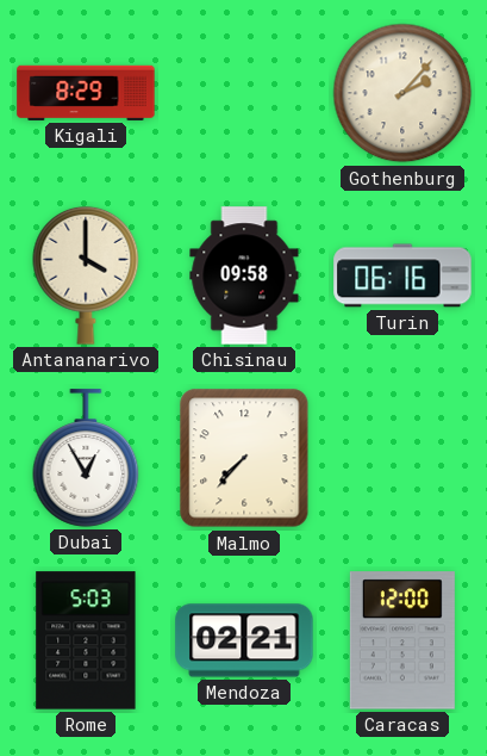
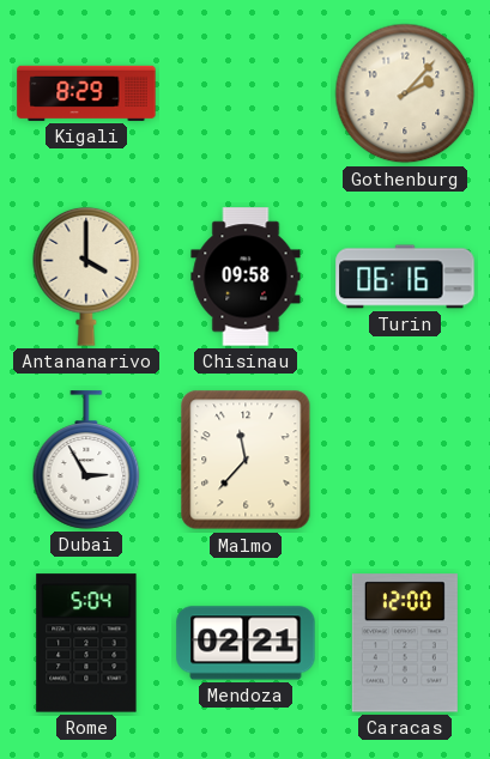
Dubai: 12:55 -> 2:55 (86, 460)
Malmo: 7:37 -> 11:37 (246, 460)
Rome: 5:03 -> 5:04 (86, 643)
